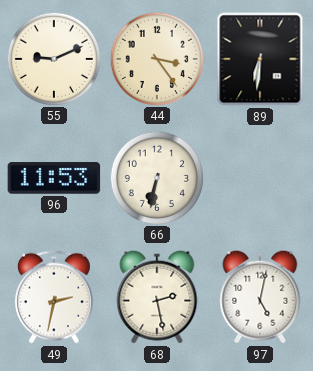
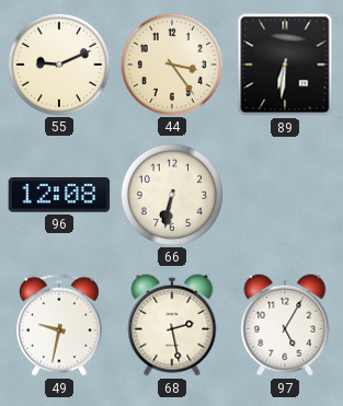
96: 11:53 -> 12:08 (59, 195)
49: 2:32 -> 9:32 (59, 325)
97: 5:02 -> 5:05 (285, 325)
